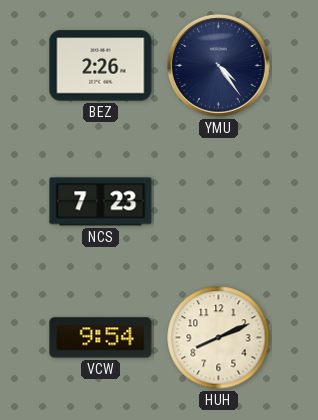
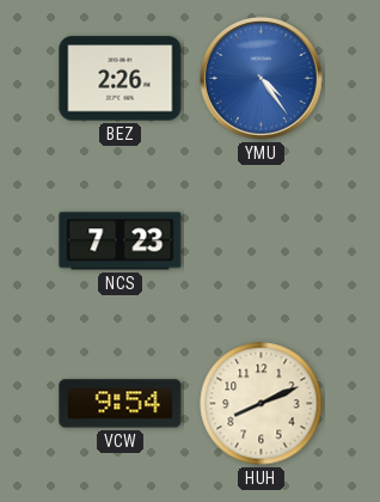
YMU dial: navy -> blue (262, 79)
